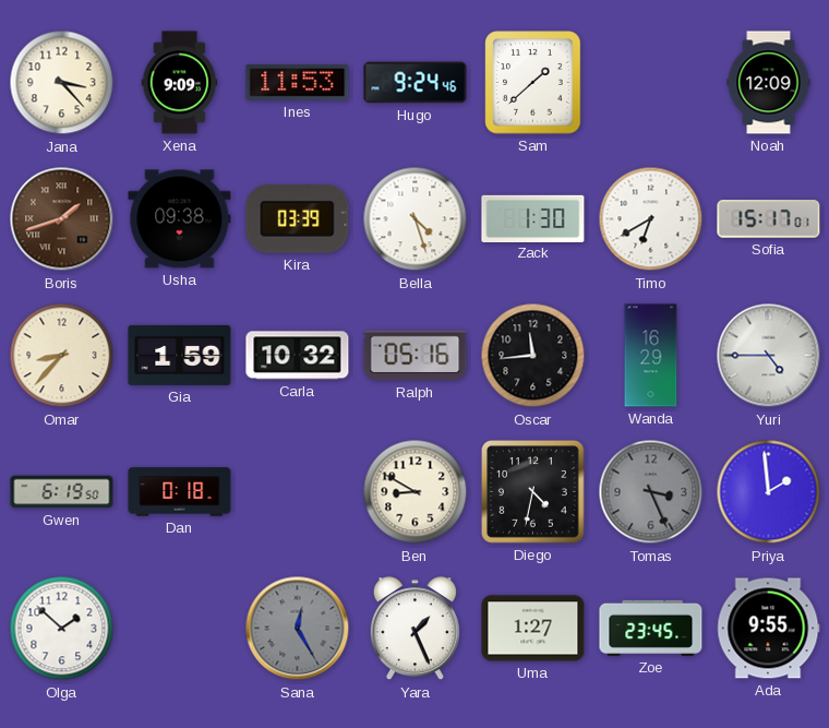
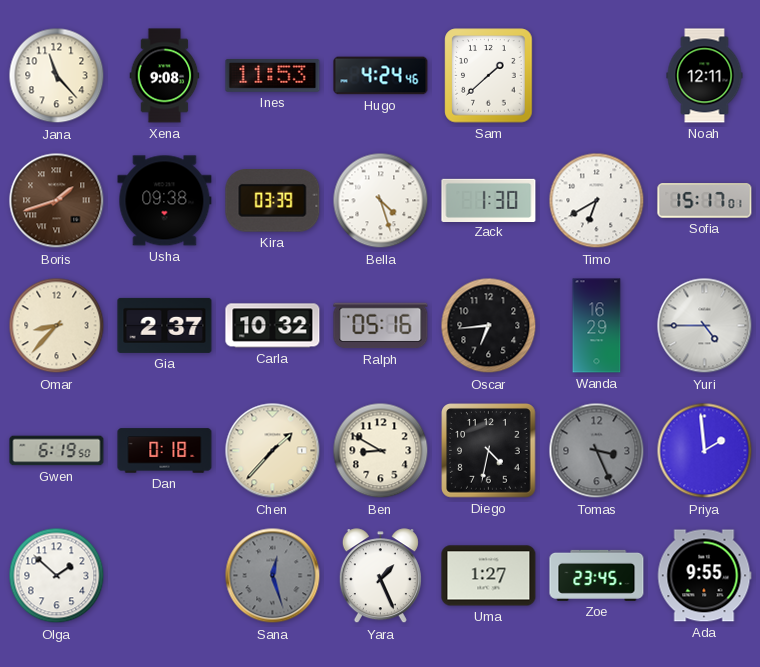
Jana: 3:23 -> 11:23 (57, 76)
Xena: 9:09 -> 9:08 (165, 76)
Hugo: 9:24 -> 4:24 (381, 76)
Noah: 12:09 -> 12:11 (705, 76)
Gia: 1:59 -> 2:37 (165, 325)
Oscar: 11:44 -> 6:44 (489, 326)
Chen: none -> 1:37 (273, 451)
Sana: 12:25 -> 12:27 (273, 576)
